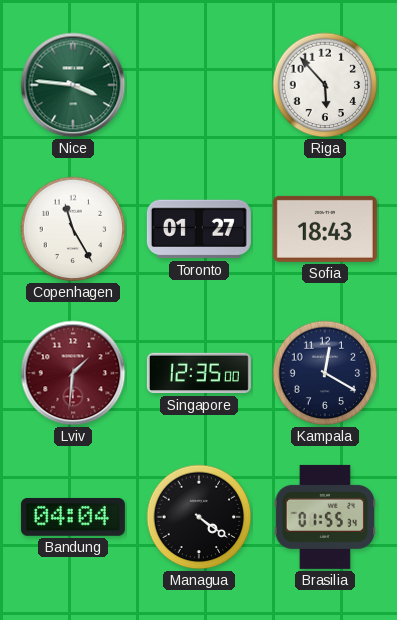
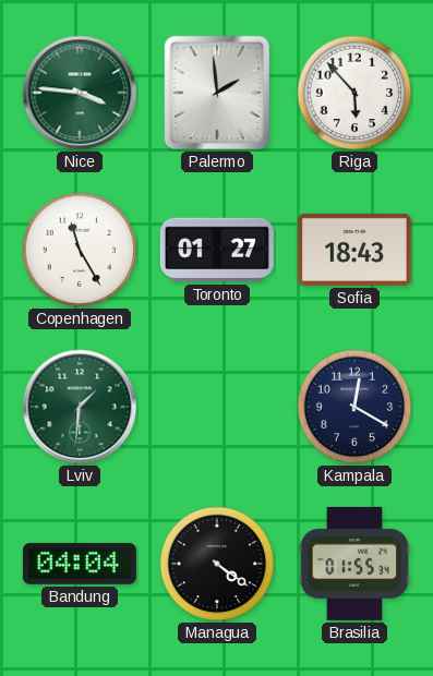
Palermo: none -> 1:59 (217, 93)
Lviv dial: burgundy -> green (80, 407)
Singapore: 12:35 -> none (199, 373)
